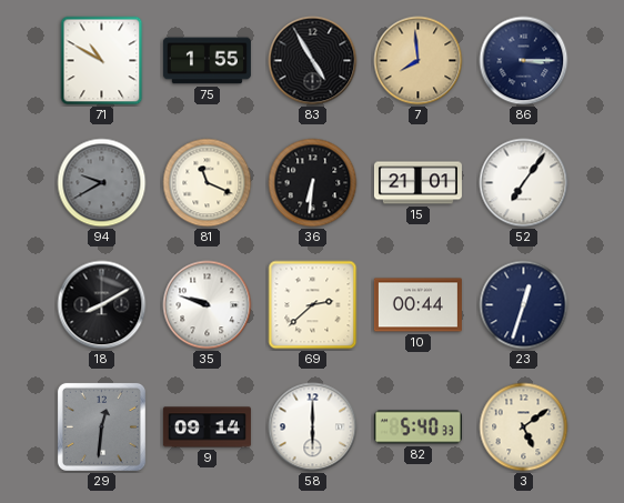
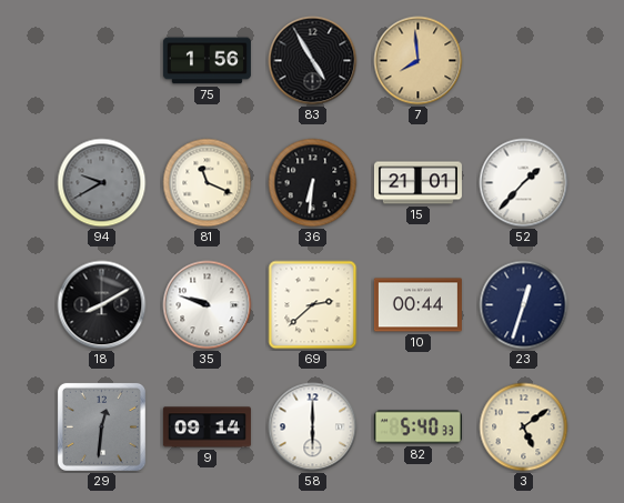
71: 10:50 -> none (102, 61)
75: 1:55 -> 1:56 (207, 61)
86: 3:15 -> none (524, 61)
52: 7:06 -> 1:37 (524, 183)
